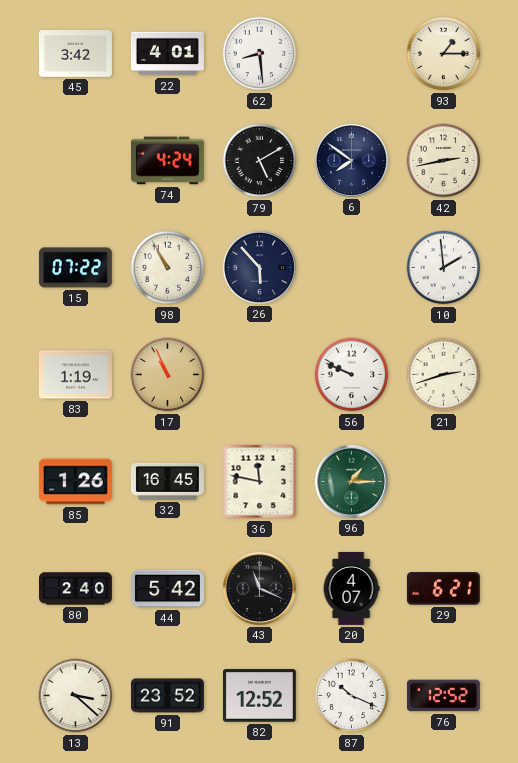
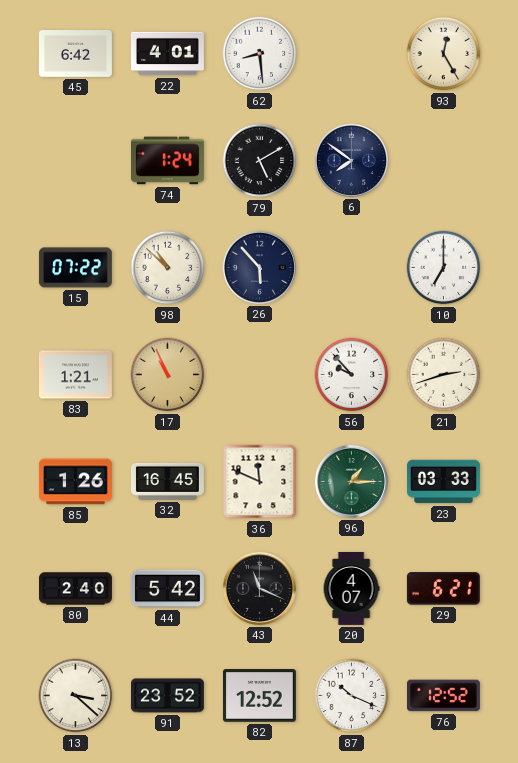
45: 3:42 -> 6:42 (75, 54)
93: 1:15 -> 12:25 (444, 54)
74: 4:24 -> 1:24 (167, 161)
42: 2:43 -> none (444, 161)
98: 10:55 -> 10:52 (168, 268)
10: 1:59 -> 7:00 (444, 268)
83: 1:19 -> 1:21 (75, 375)
56: 9:49 -> 9:53 (352, 375)
36: 11:47 -> 11:49 (260, 482)
23: none -> 03:33 (443, 482)
